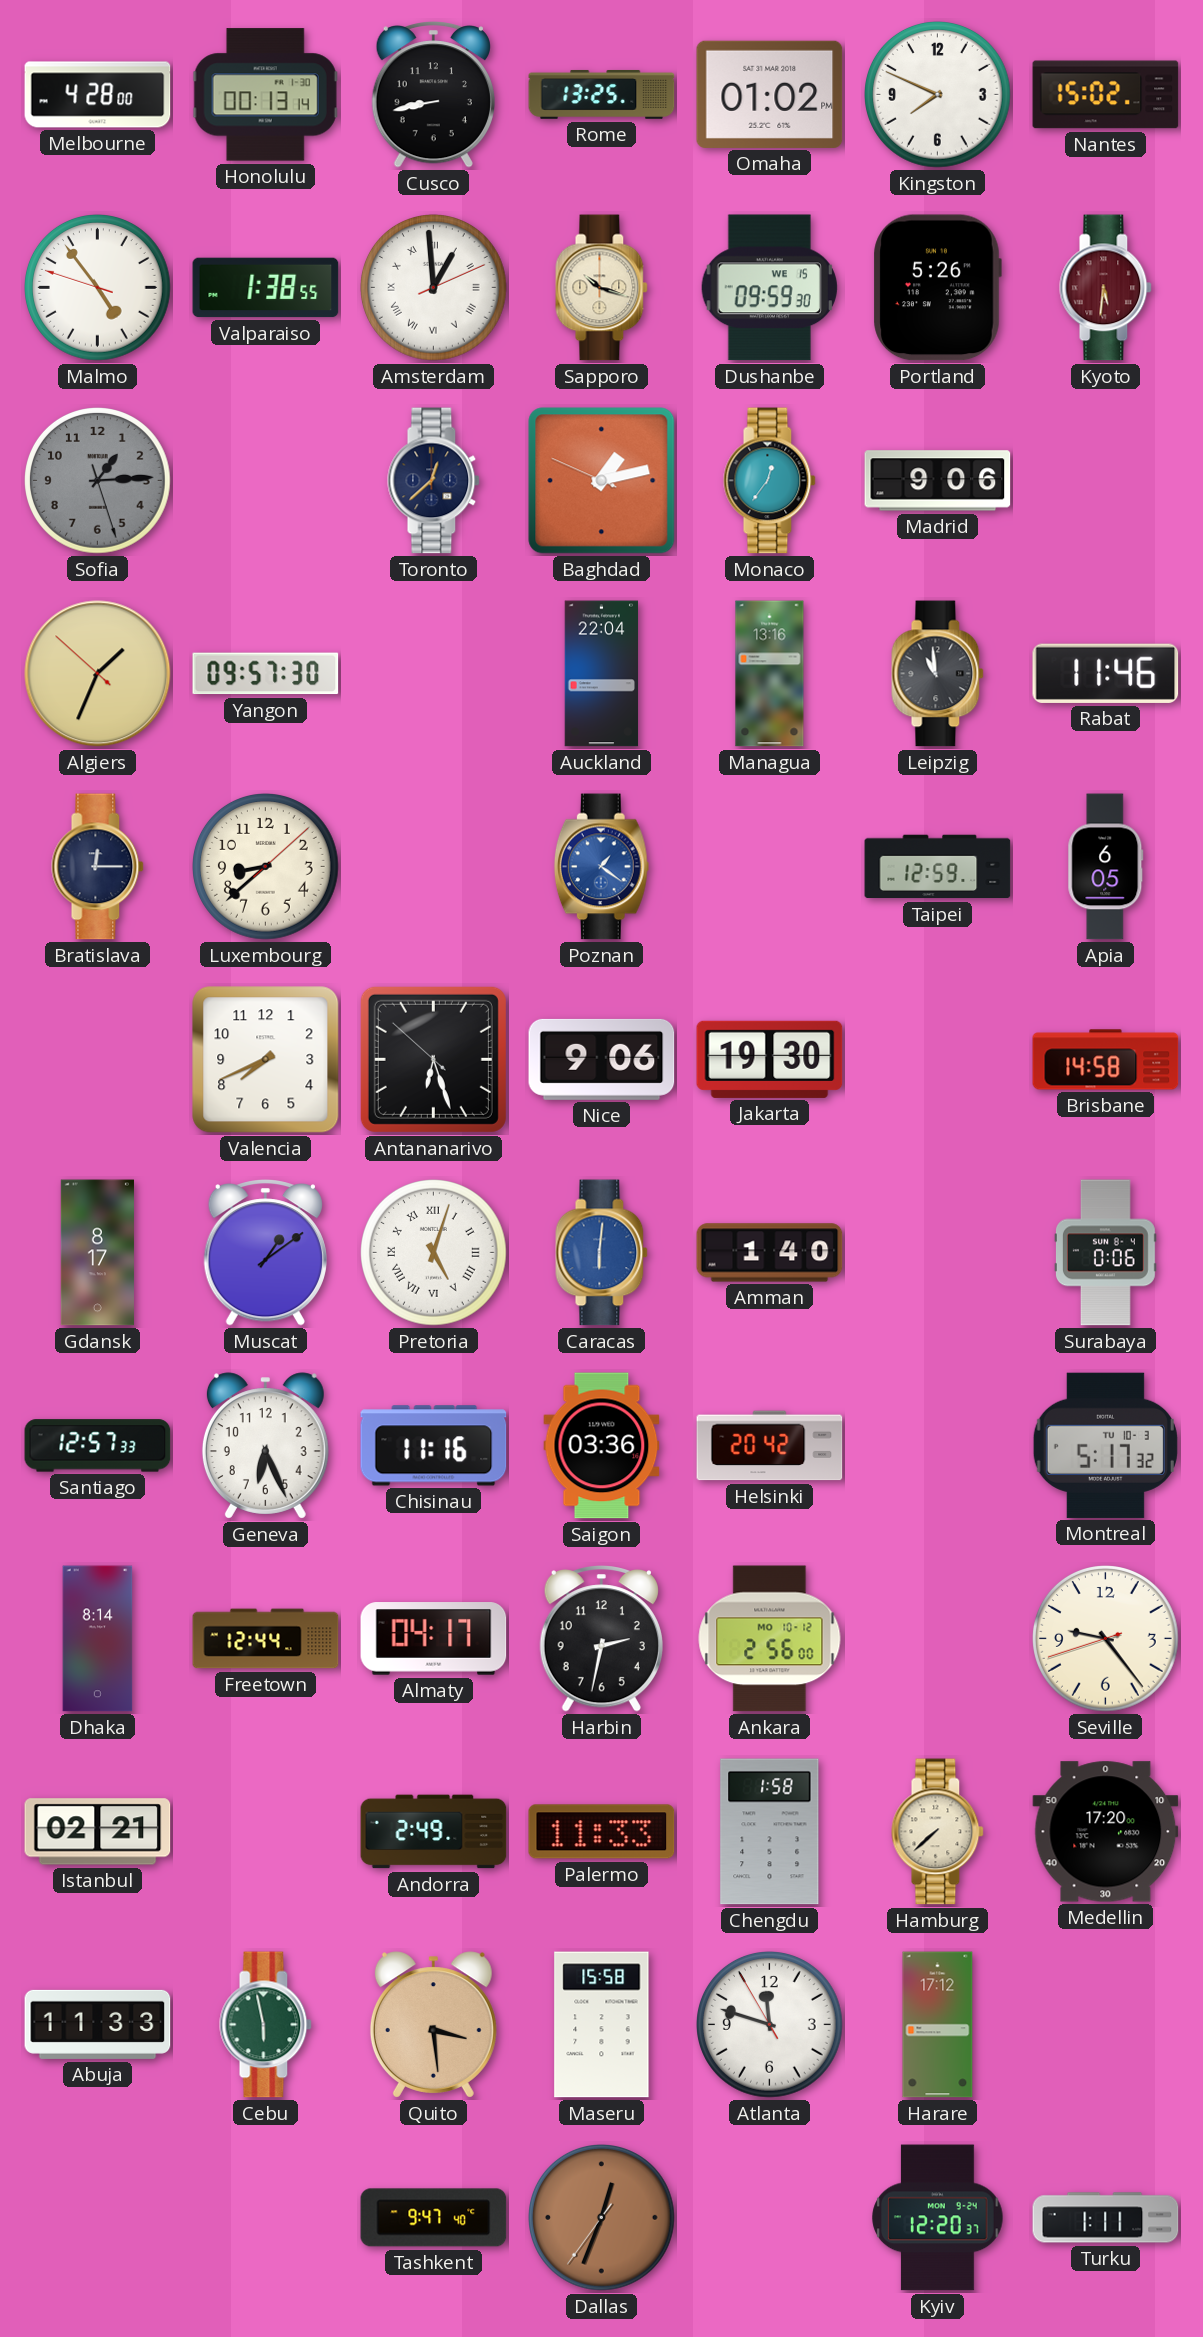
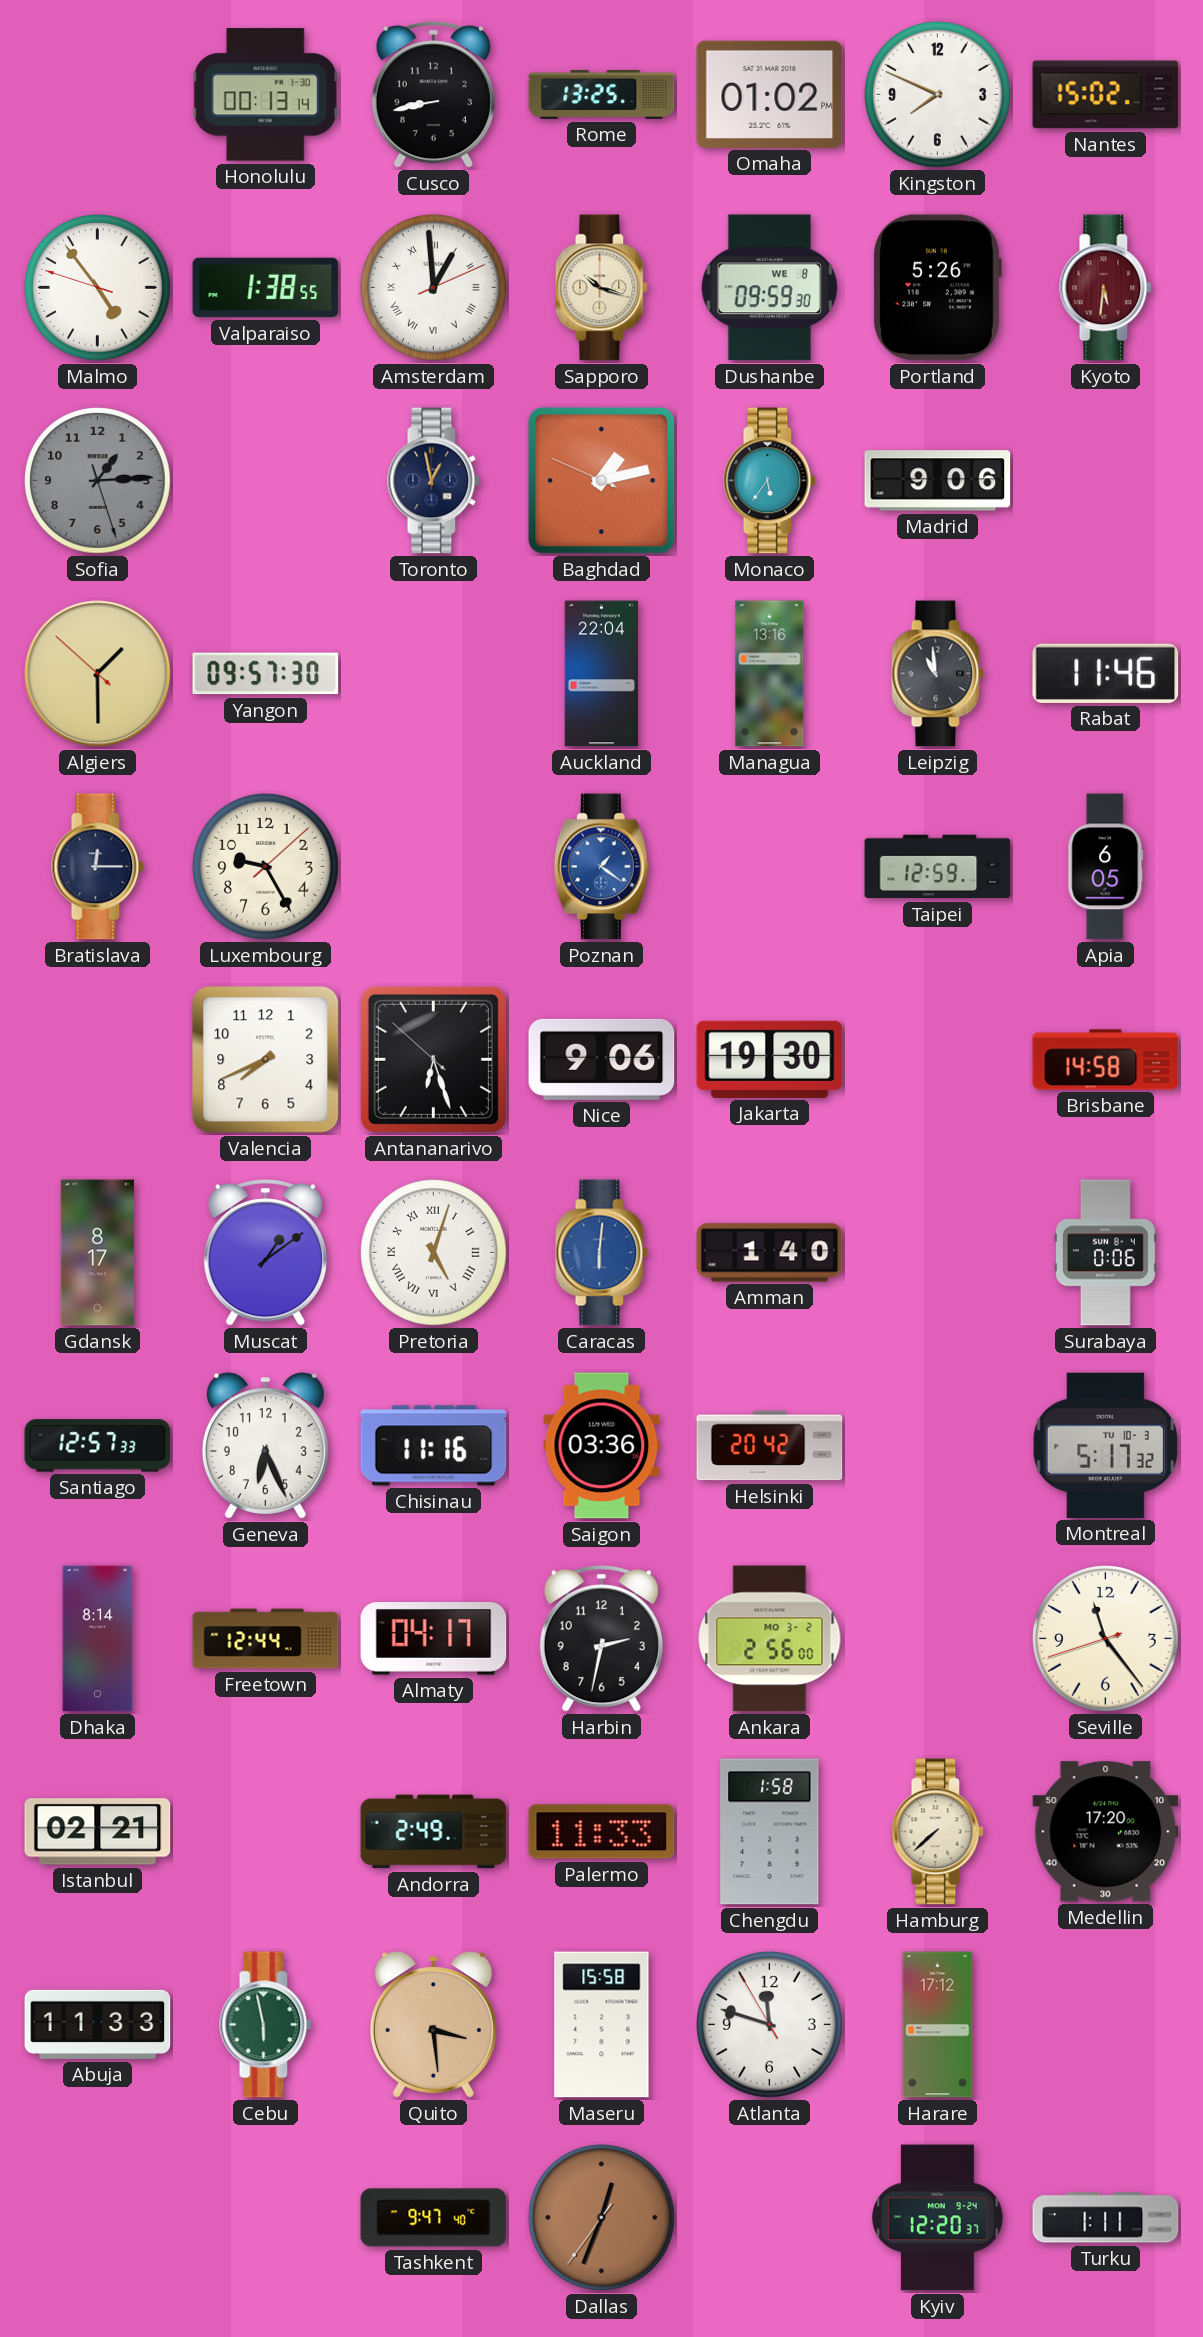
Melbourne: 4:28 -> none (98, 95)
Dushanbe date: WE 15 -> WE 8 (769, 288)
Toronto: 12:38 -> 12:58 (434, 481)
Monaco: 12:36 -> 5:36 (770, 481)
Algiers: 1:33 -> 1:29 (98, 674)
Luxembourg: 8:38 -> 9:25 (266, 867)
Ankara date: MO 10-12 -> MO 3-2 (770, 1639)
Seville: 9:23 -> 11:23 (1106, 1639)
